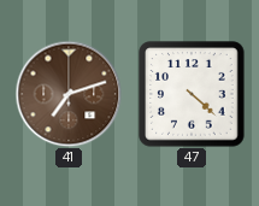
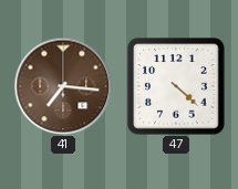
41: 7:12 -> 7:16 (63, 86)
